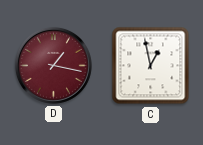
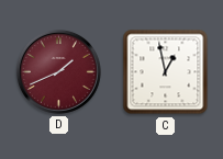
D: 1:17 -> 1:41 (58, 71)
